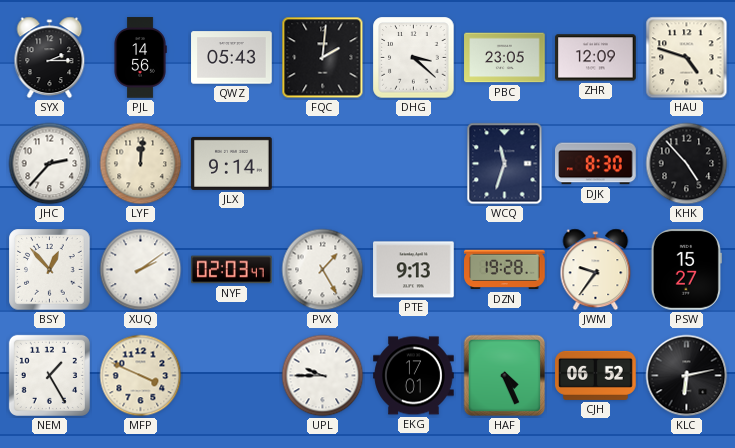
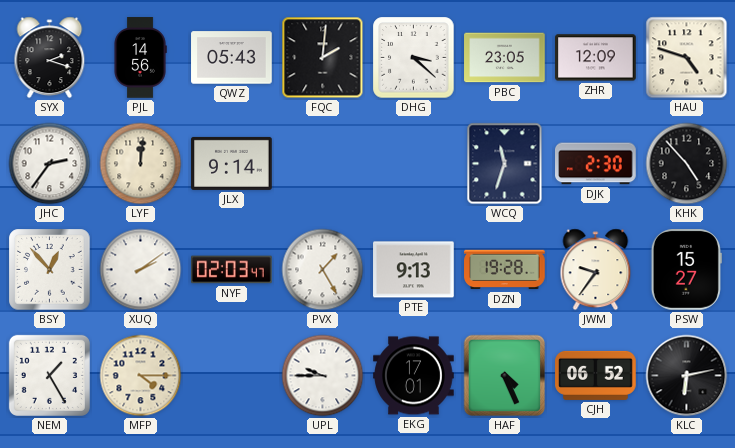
SYX: 2:15 -> 2:18 (50, 58)
JHC: 2:37 -> 2:36 (50, 164)
DJK: 8:30 -> 2:30 (596, 164)
MFP: 3:49 -> 4:15 (141, 376)
